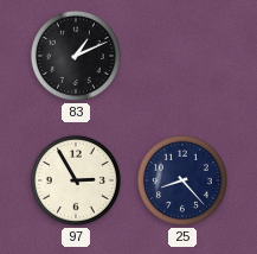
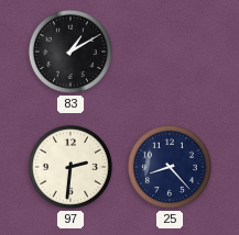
83: 1:11 -> 1:10 (70, 52)
97: 2:55 -> 2:31 (70, 167)
